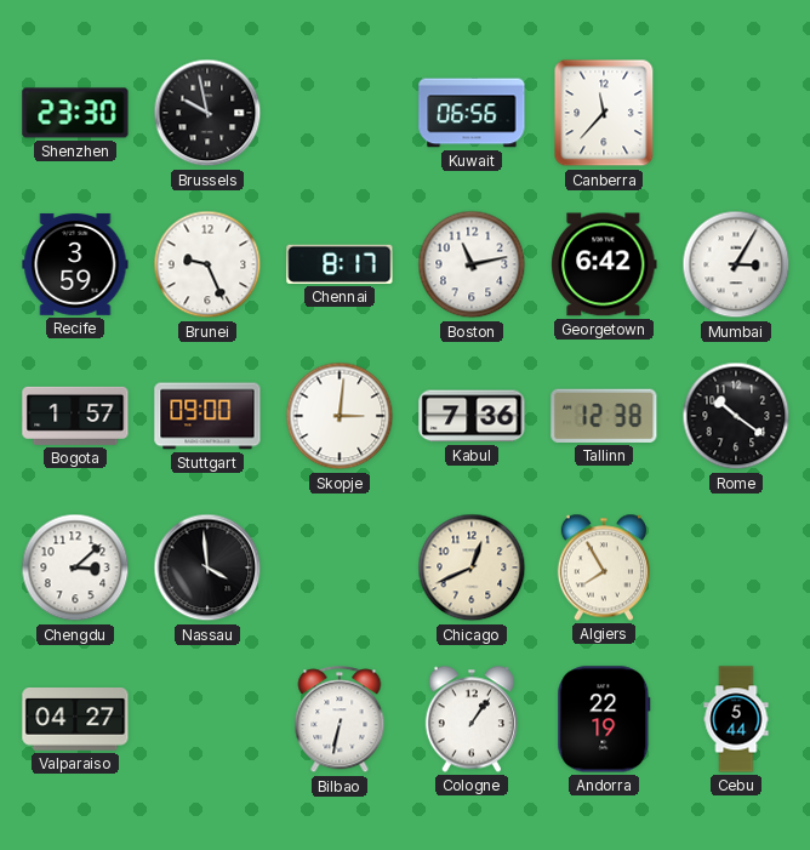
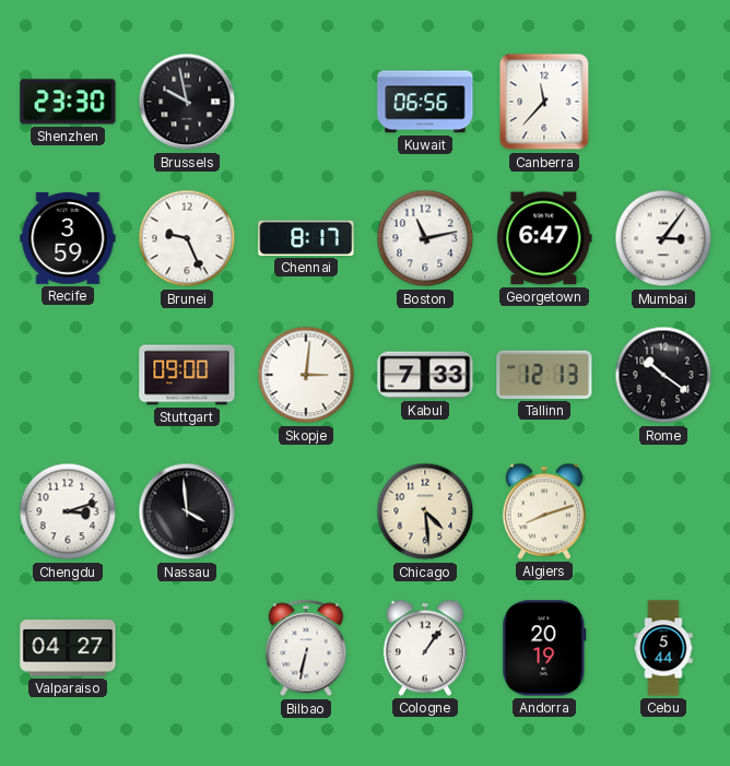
Georgetown: 6:42 -> 6:47 (544, 238)
Mumbai: 3:05 -> 3:06 (663, 238)
Bogota: 1:57 -> none (75, 416)
Kabul: 7:36 -> 7:33 (425, 375)
Tallinn: 12:38 -> 12:13 (544, 375)
Chengdu: 3:08 -> 3:12 (68, 511)
Chicago: 12:41 -> 4:29 (425, 511)
Algiers: 7:55 -> 8:12 (544, 511)
Andorra: 22:19 -> 20:19 (544, 648)
